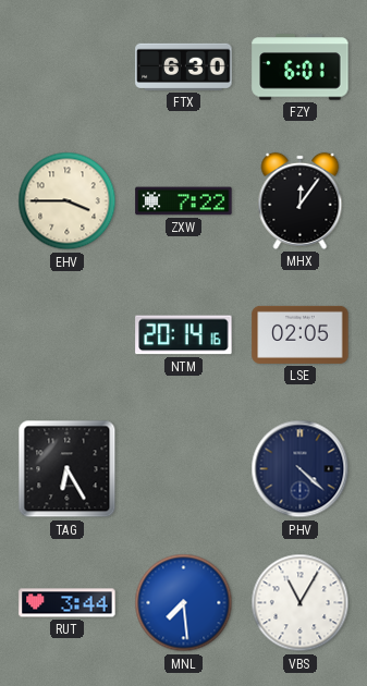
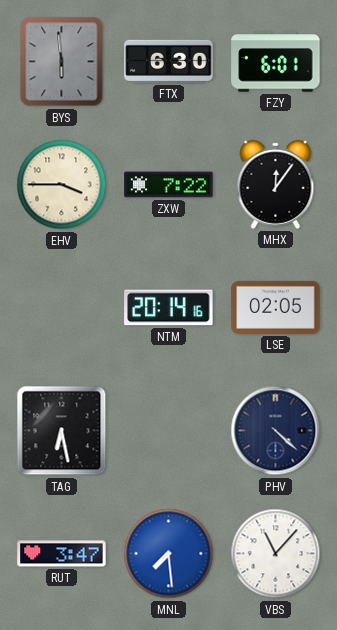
BYS: none -> 5:59 (62, 62)
TAG: 6:25 -> 6:28 (62, 431)
RUT: 3:44 -> 3:47 (62, 554)
VBS: 11:05 -> 11:07 (276, 554)
